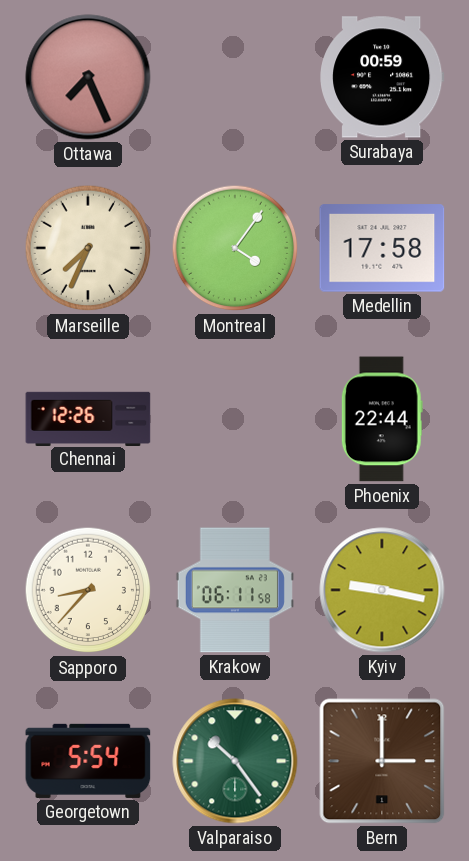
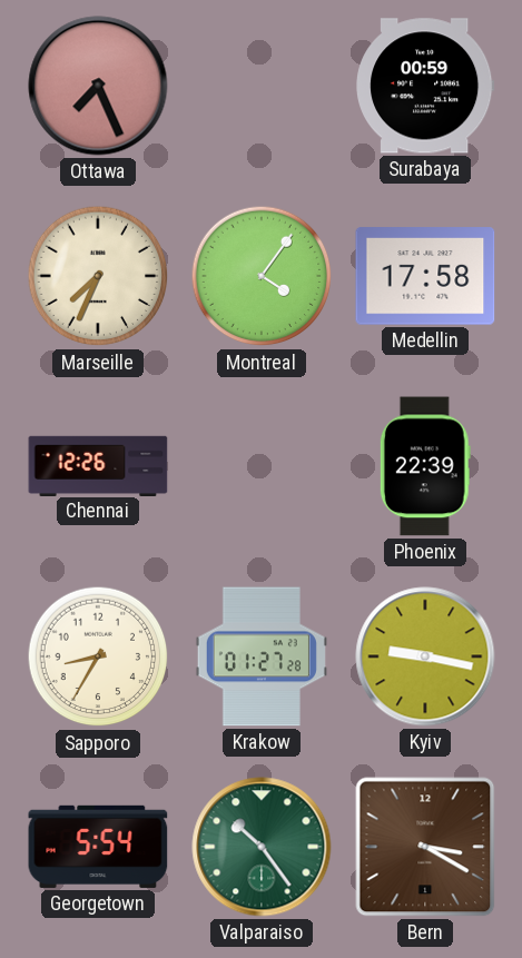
Phoenix: 22:44 -> 22:39 (425, 466)
Sapporo: 8:37 -> 8:35 (98, 656)
Krakow: 06:11 -> 01:27 (262, 656)
Bern: 3:00 -> 3:20 (425, 847)
